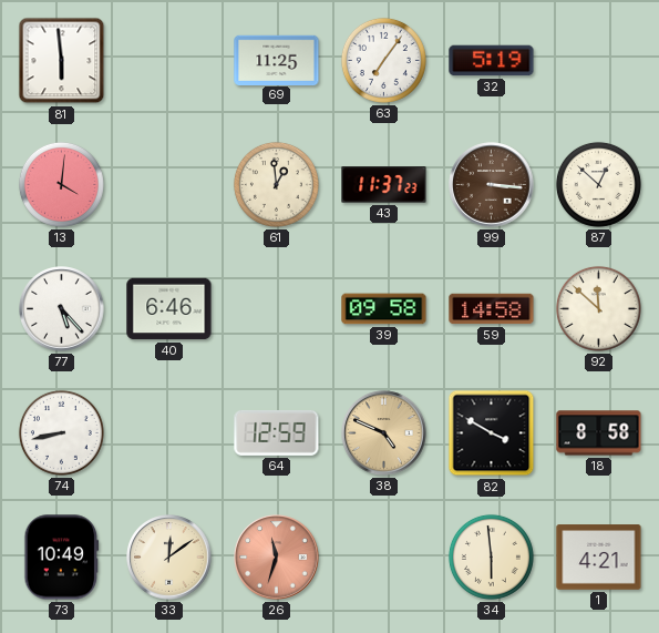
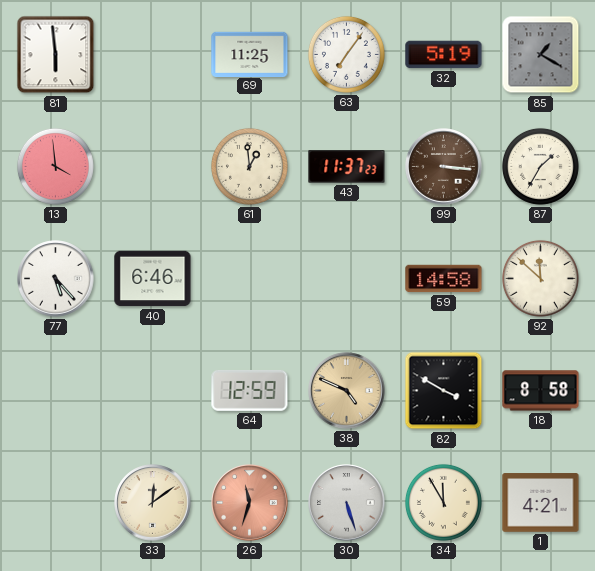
85: none -> 1:20 (541, 55)
13: 4:01 -> 3:59 (55, 166)
87: 12:52 -> 1:35 (540, 166)
39: 09:58 -> none (384, 309)
74: 8:43 -> none (61, 432)
73: 10:49 -> none (62, 558)
30: none -> 5:27 (347, 503)
34: 5:59 -> 11:55 (443, 502)
